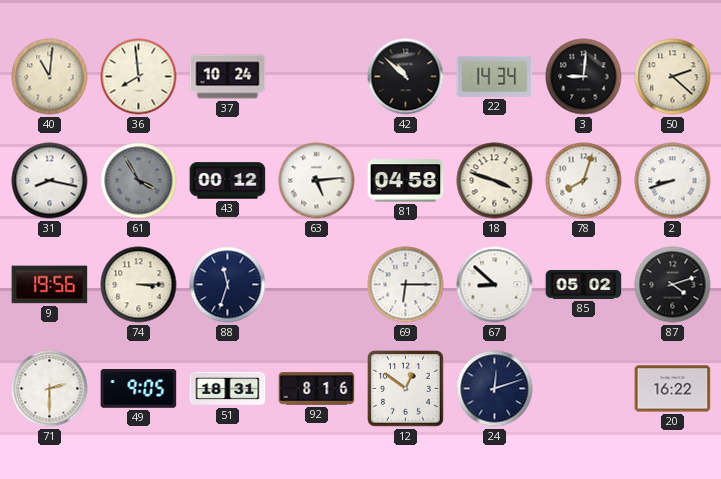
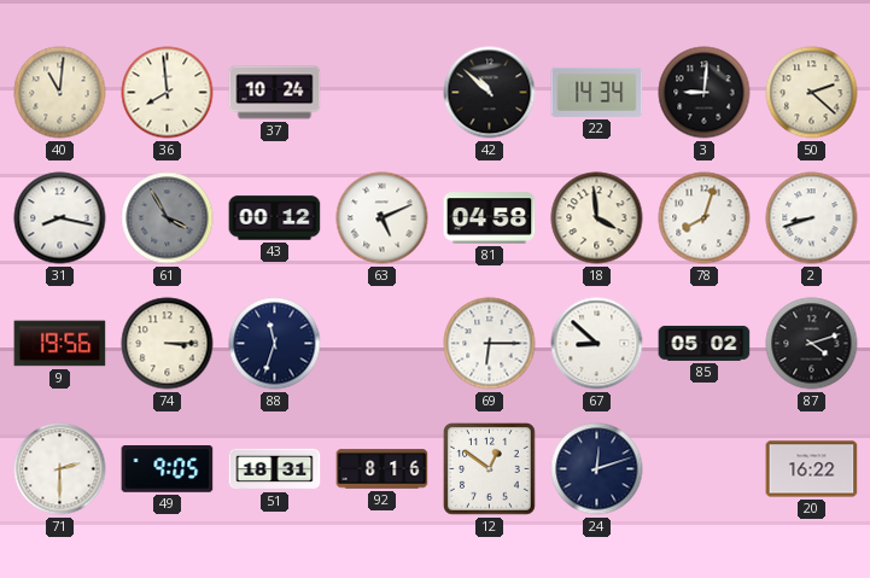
63: 5:14 -> 5:11 (383, 218)
18: 3:48 -> 3:59 (597, 218)
